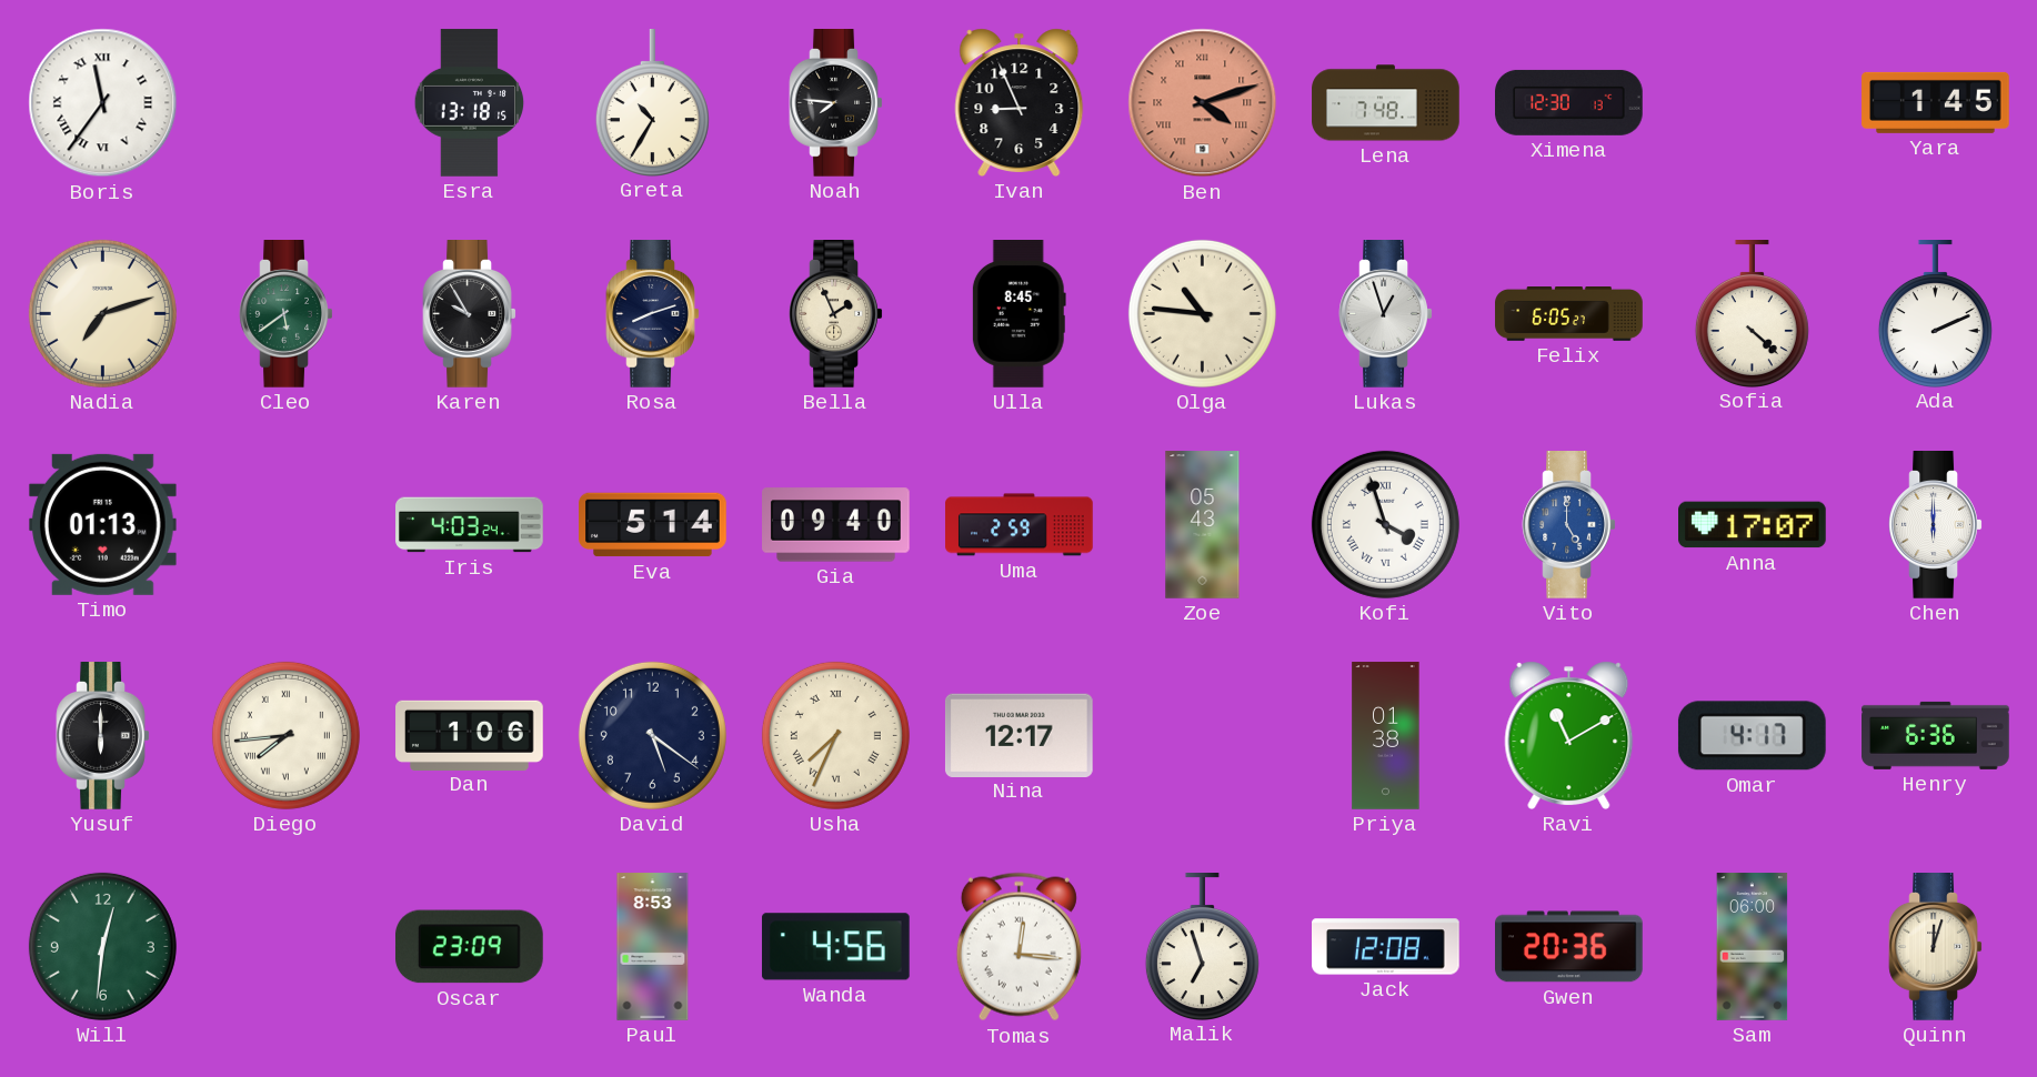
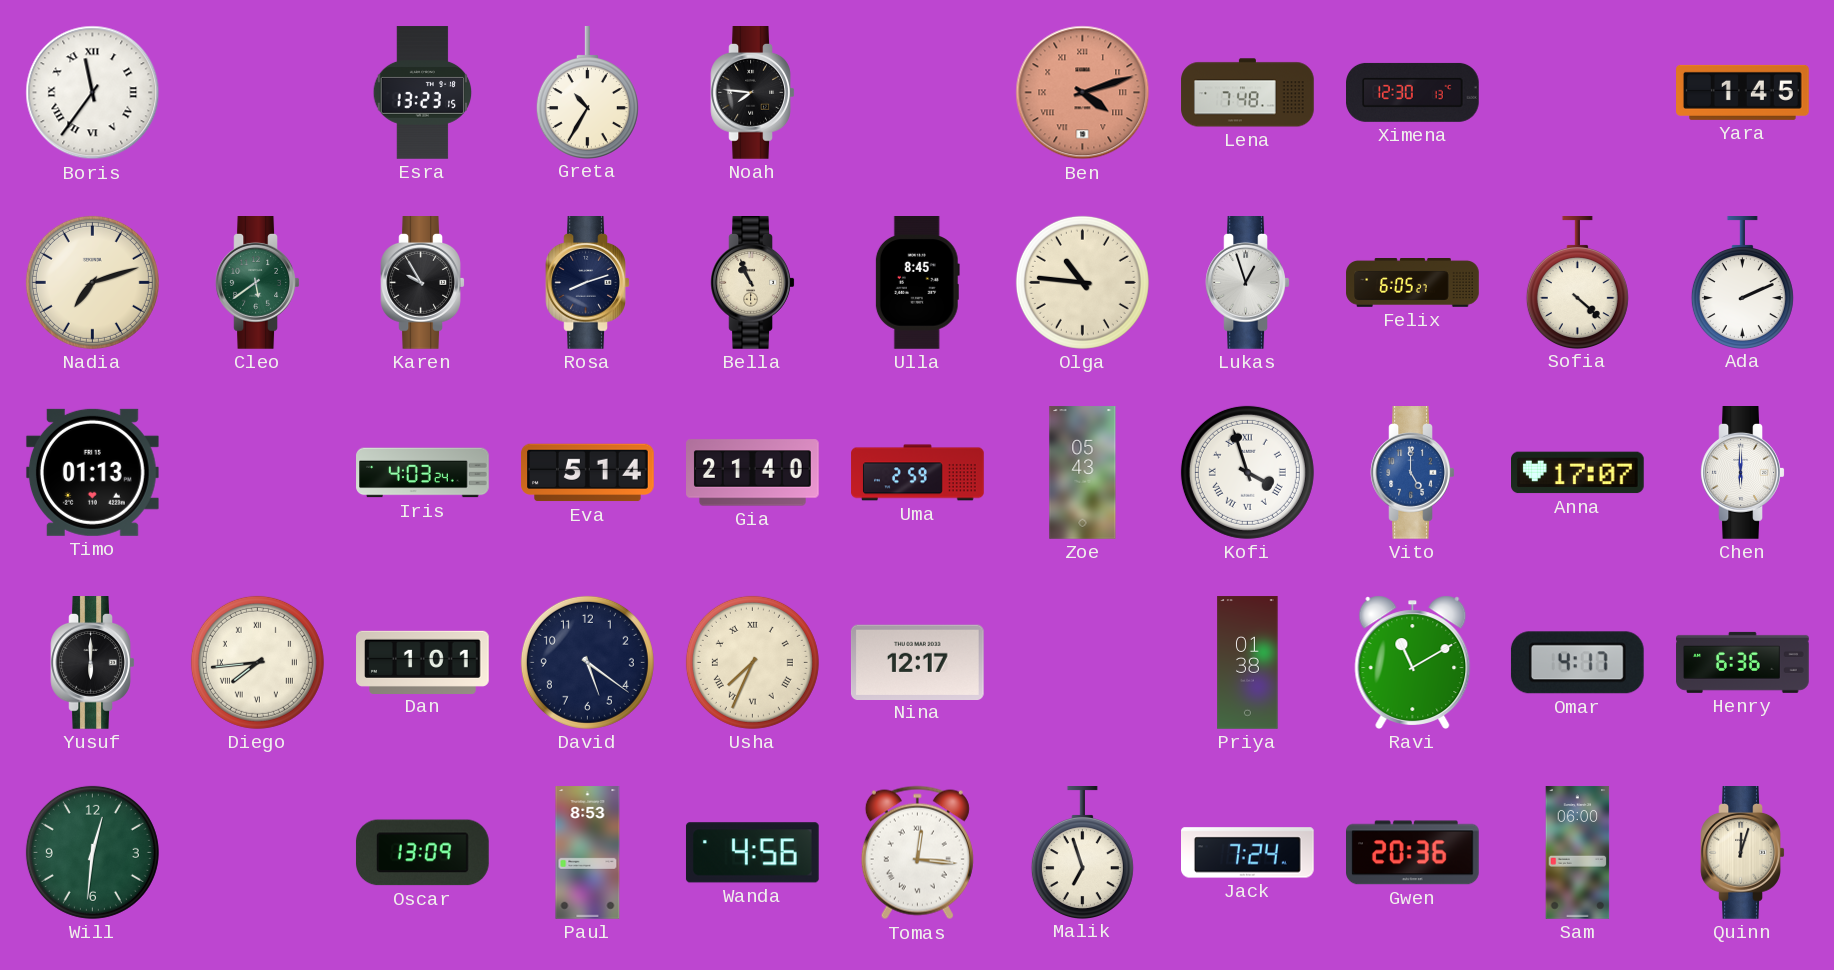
Esra: 13:18 -> 13:23 (423, 93)
Ivan: 8:56 -> none (1020, 102)
Bella: 1:56 -> 10:56 (753, 283)
Gia: 09:40 -> 21:40 (753, 473)
Dan: 1:06 -> 1:01 (423, 662)
Oscar: 23:09 -> 13:09 (423, 853)
Jack: 12:08 -> 7:24 (1248, 853)
